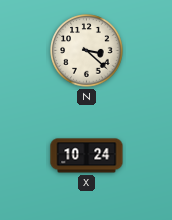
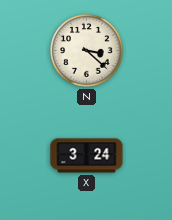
X: 10:24 -> 3:24 (87, 156)
